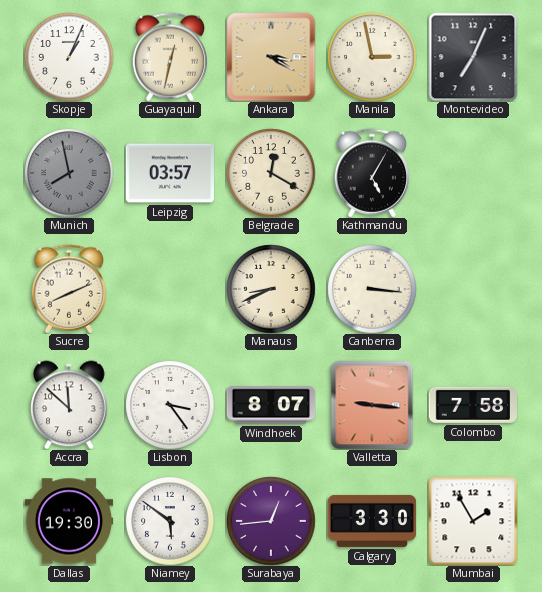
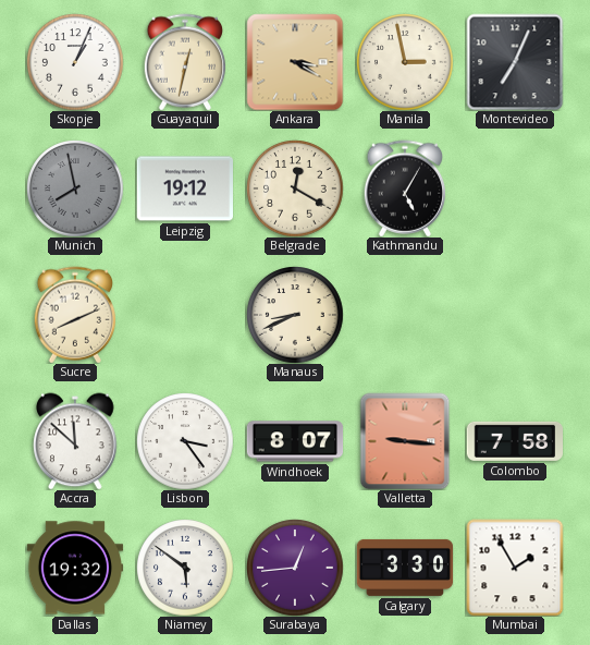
Leipzig: 03:57 -> 19:12 (184, 188)
Canberra: 3:16 -> none (372, 289)
Dallas: 19:30 -> 19:32 (75, 568)
